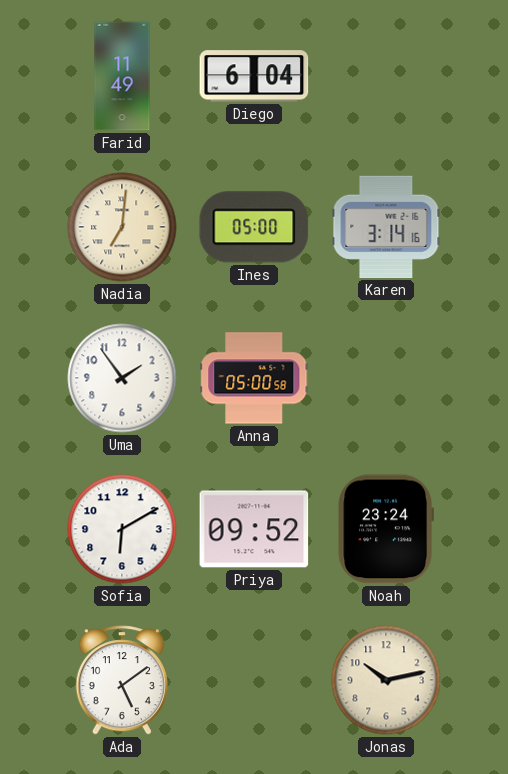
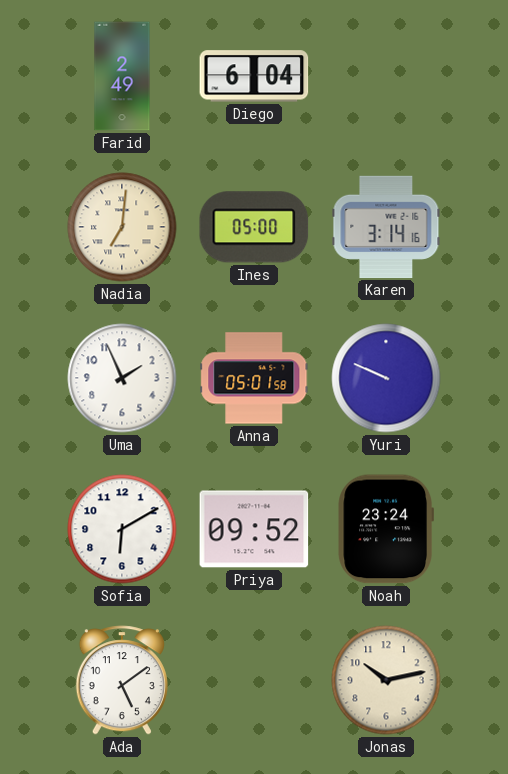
Farid: 11:49 -> 2:49 (122, 76)
Uma: 1:54 -> 1:56 (122, 378)
Anna: 05:00 -> 05:01 (254, 378)
Yuri: none -> 9:49 (386, 378)
